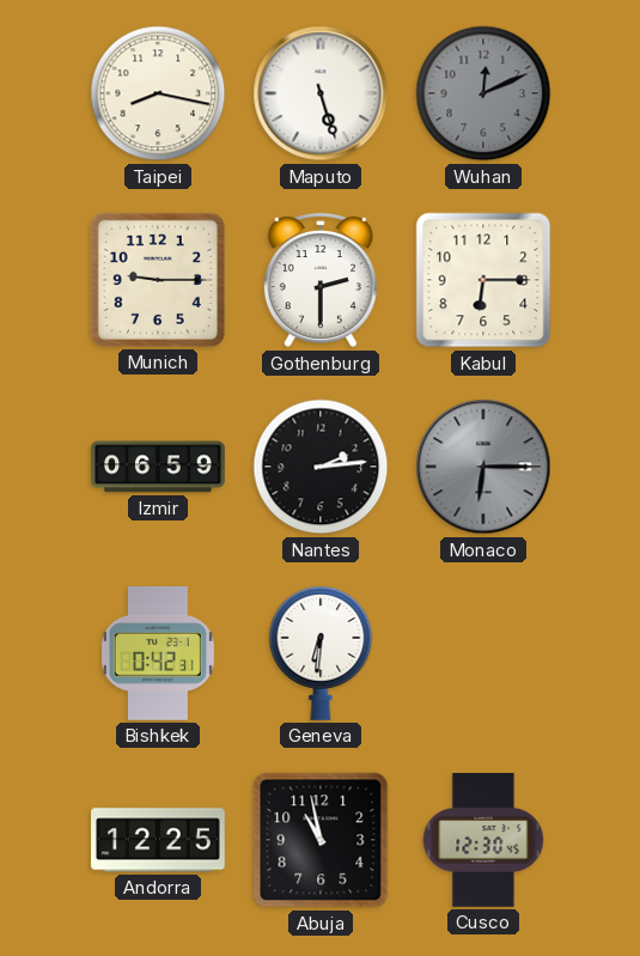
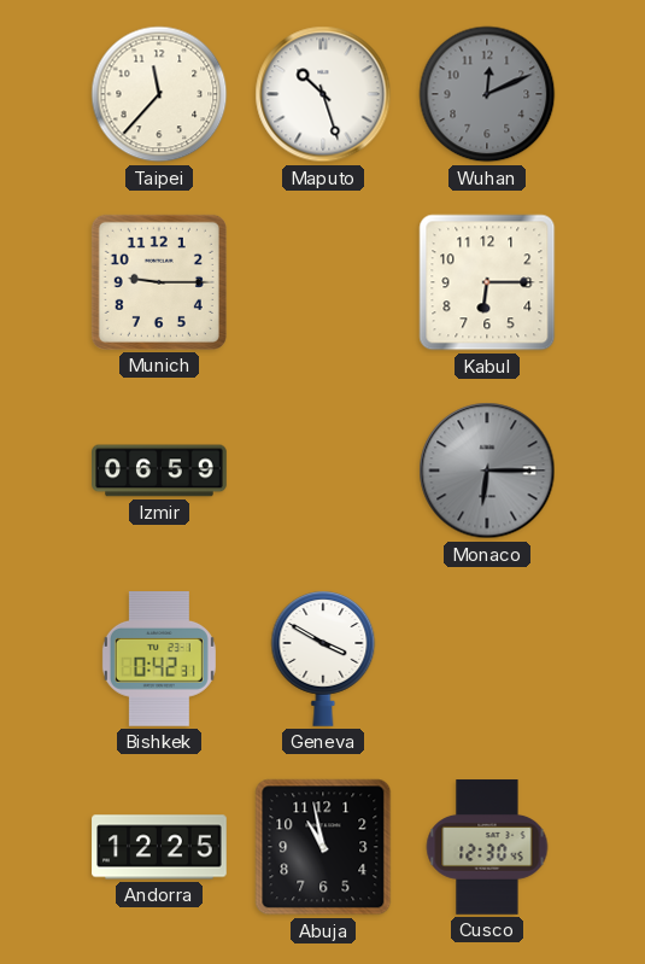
Taipei: 8:17 -> 11:37 (159, 94)
Maputo: 5:27 -> 10:27 (323, 94)
Gothenburg: 2:30 -> none (321, 280)
Nantes: 2:14 -> none (321, 467)
Geneva: 6:31 -> 3:50 (323, 659)
